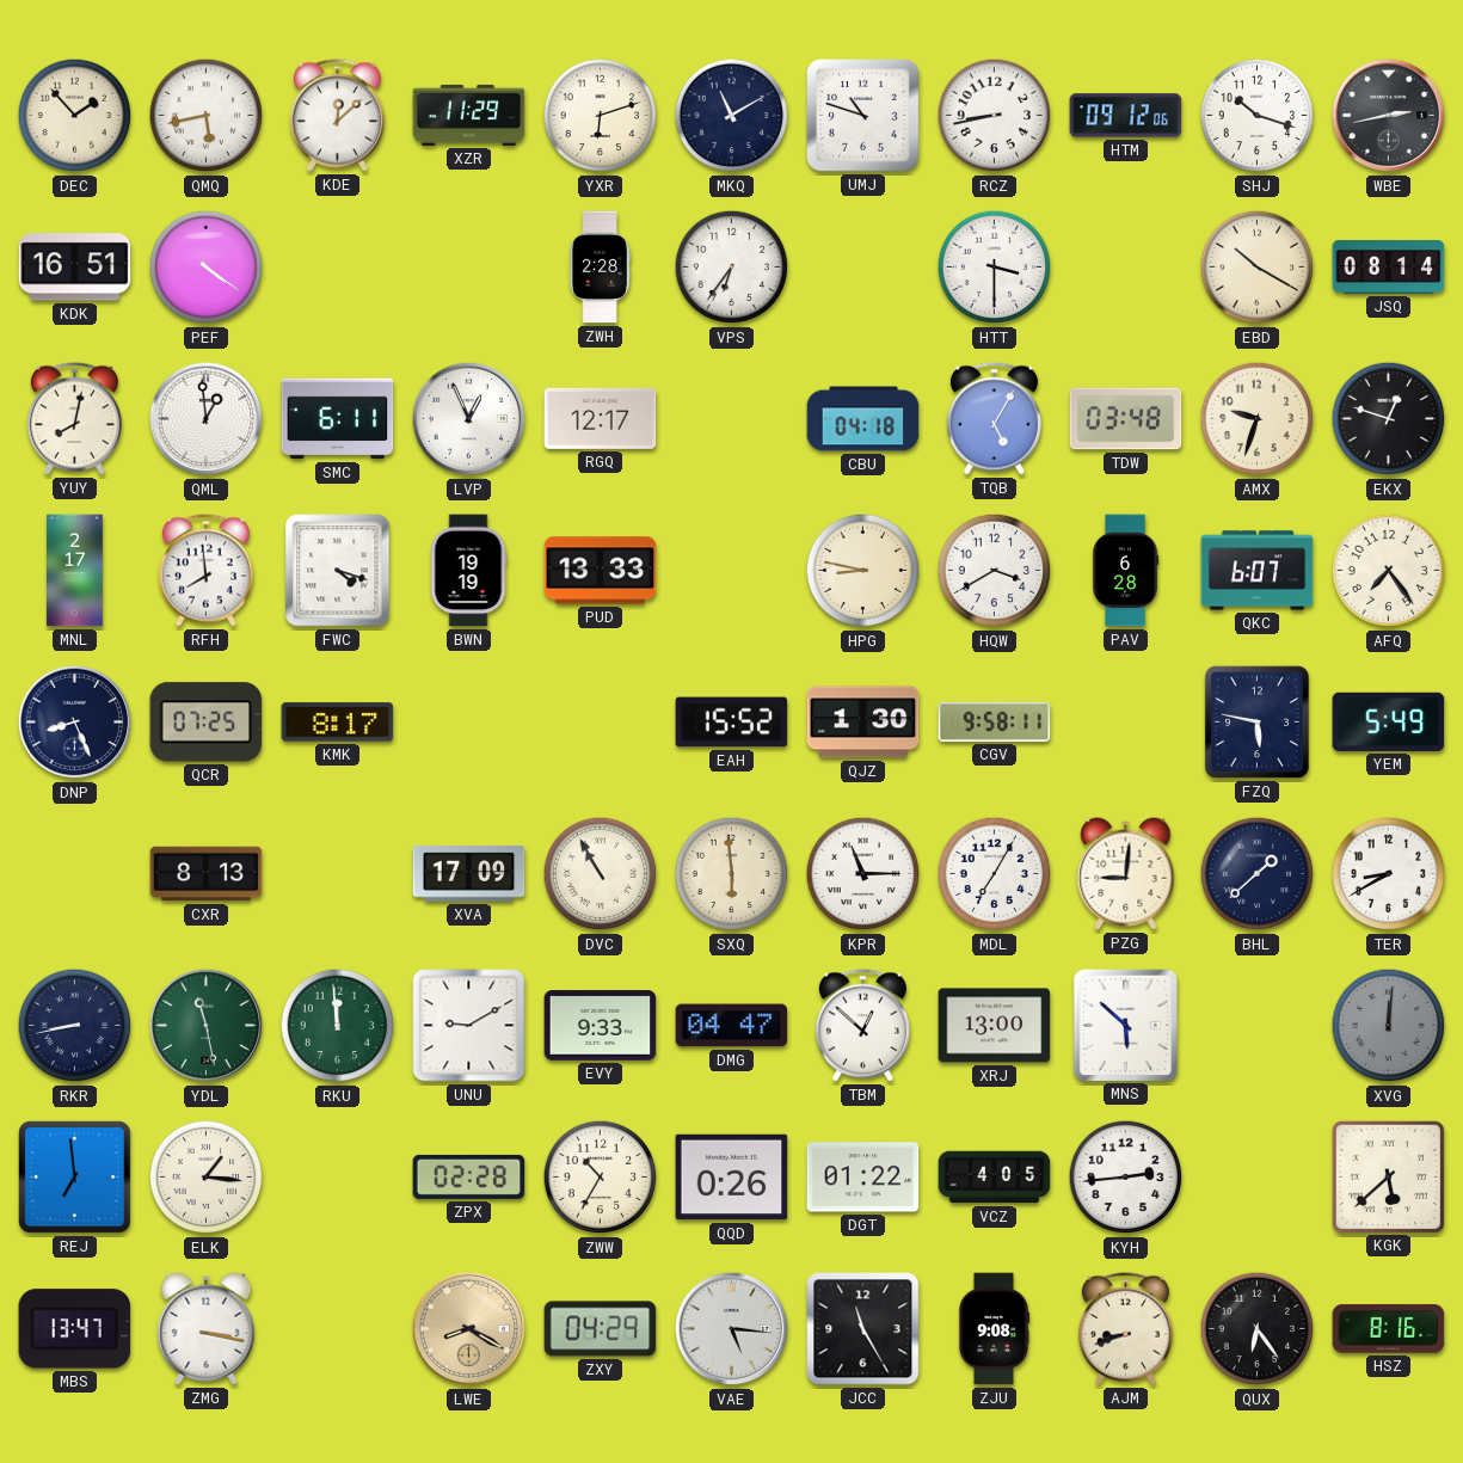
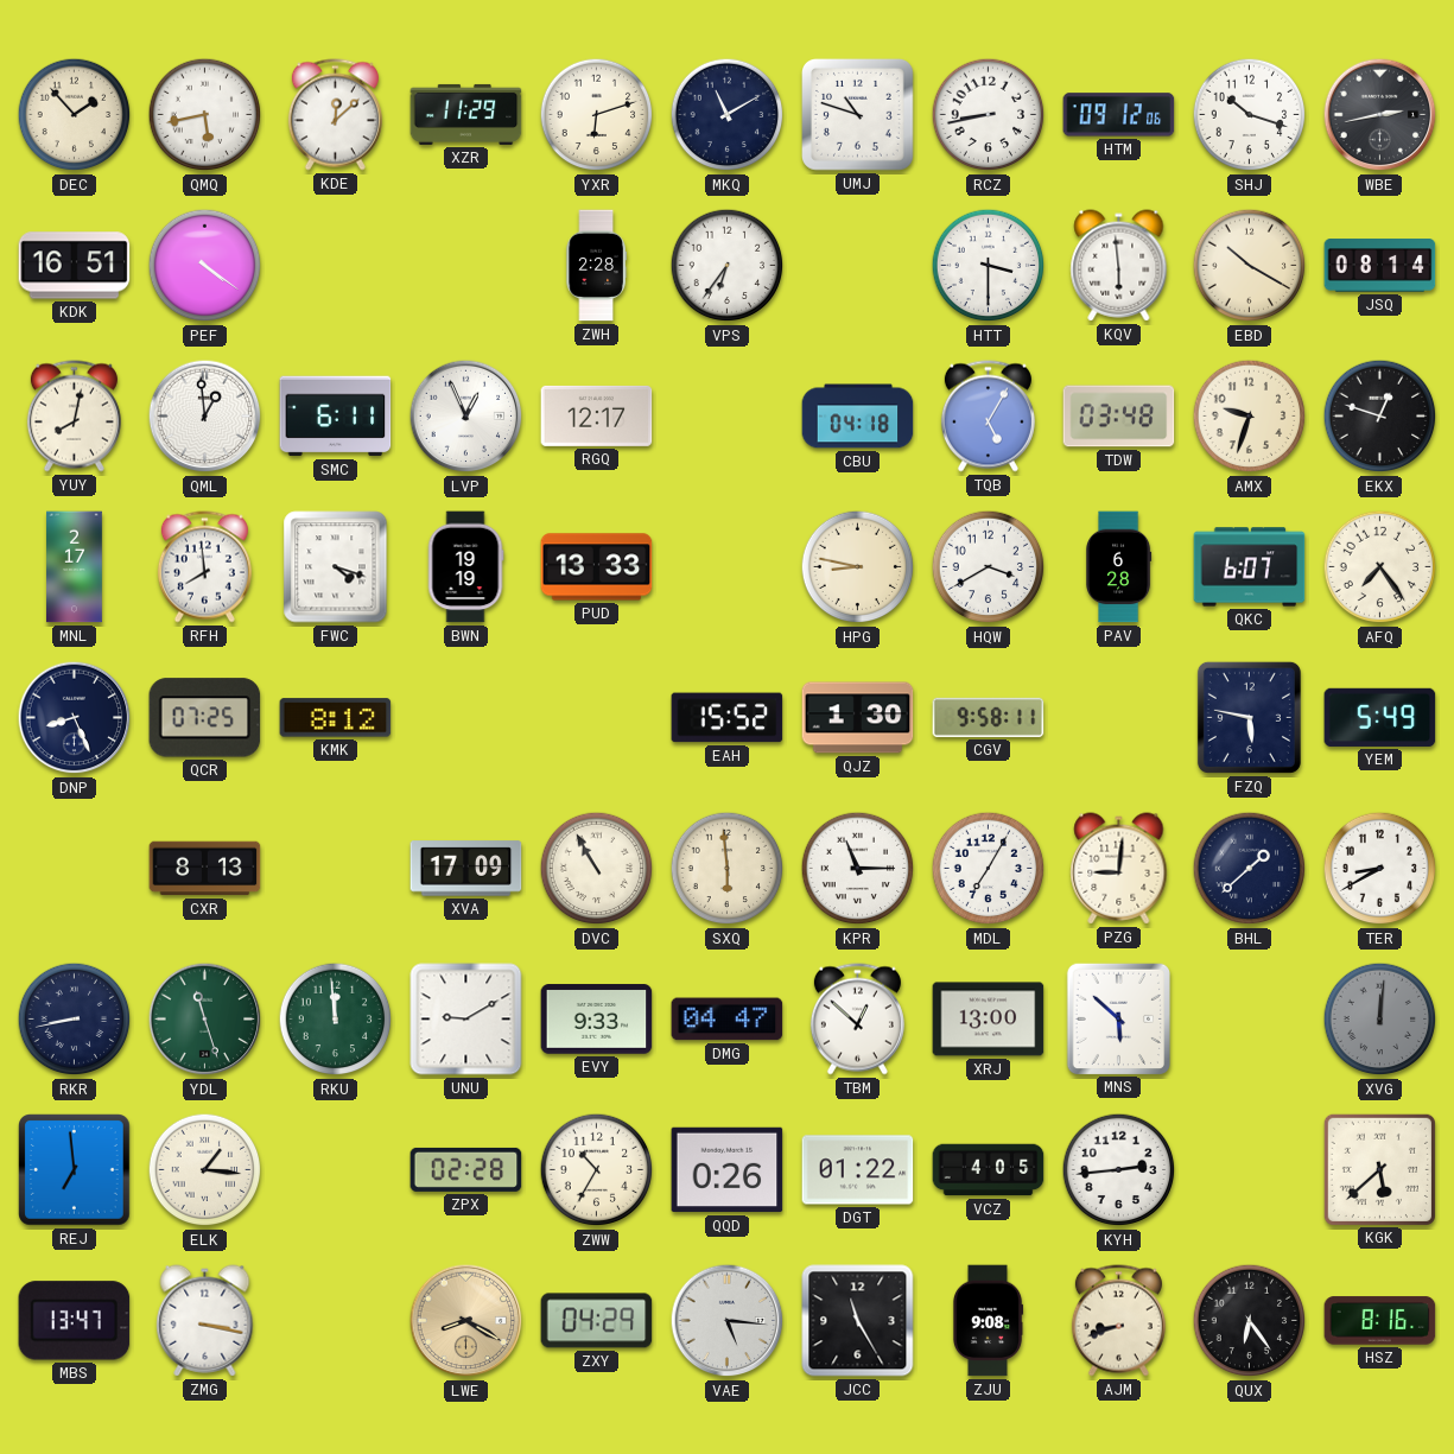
KQV: none -> 5:59 (1119, 266)
KMK: 8:17 -> 8:12 (336, 718)
YDL: 11:28 -> 11:27 (205, 1020)
